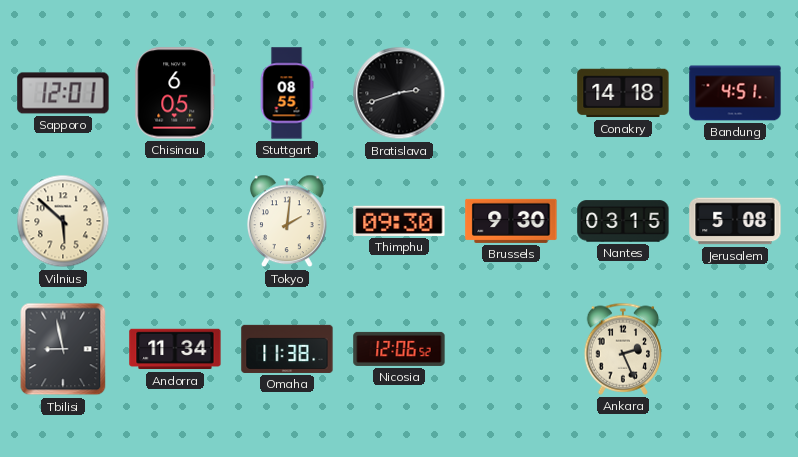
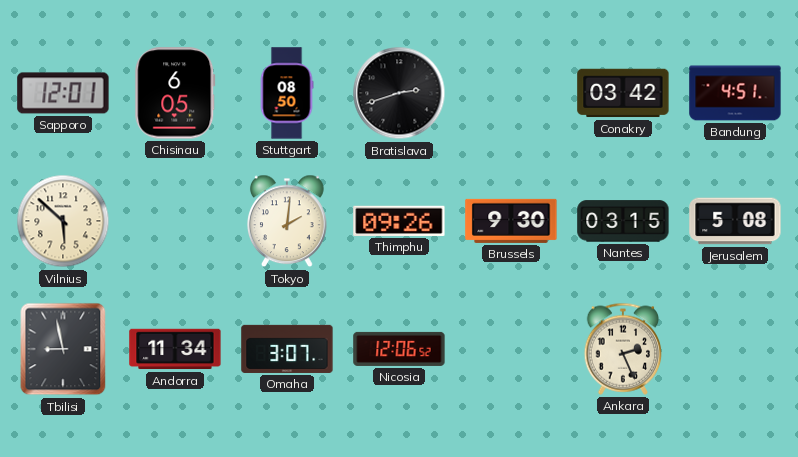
Stuttgart: 08:55 -> 08:50 (287, 93)
Conakry: 14:18 -> 03:42 (623, 93)
Thimphu: 09:30 -> 09:26 (399, 221)
Omaha: 11:38 -> 3:07 (287, 349)
